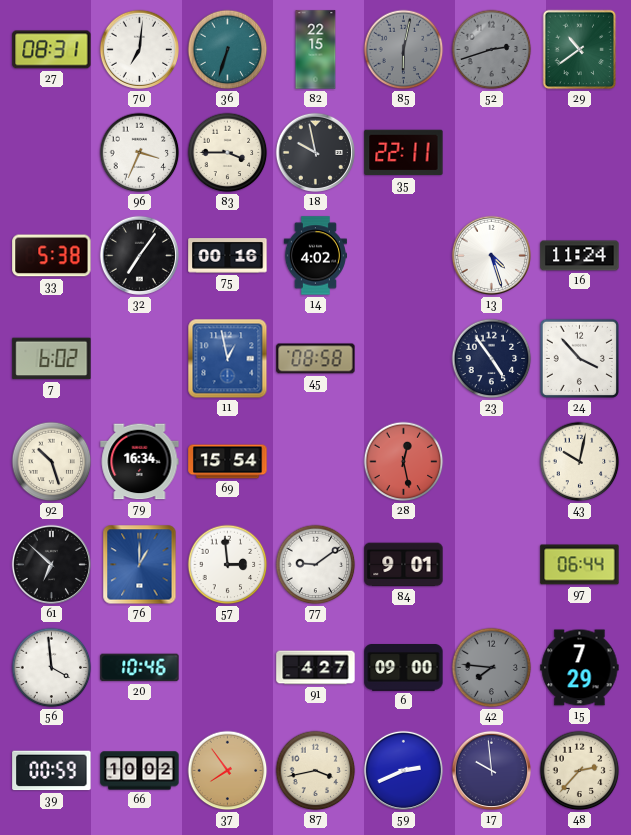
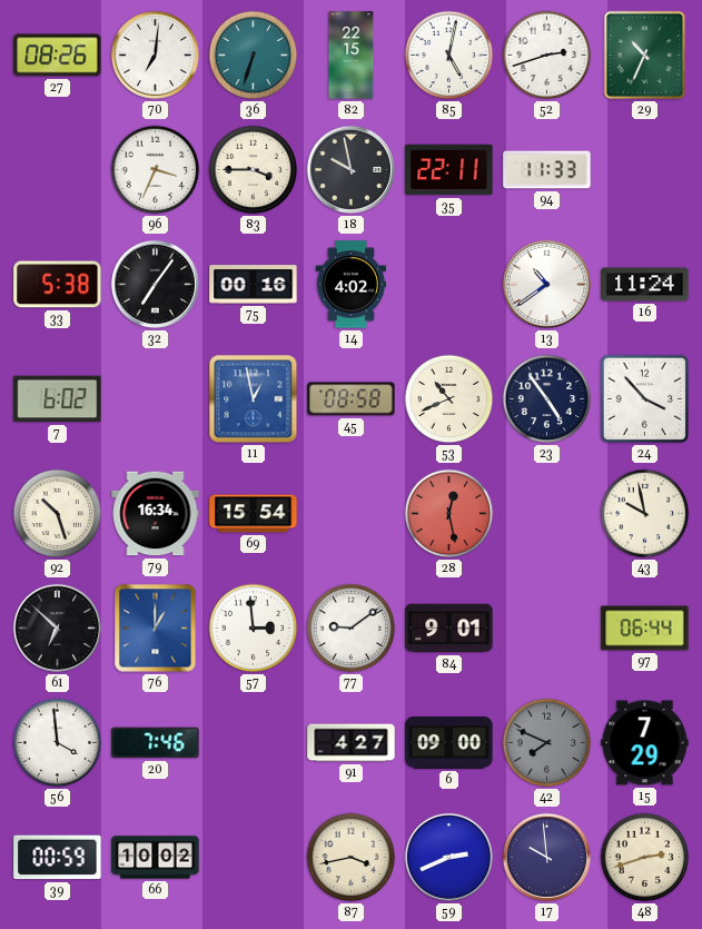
27: 08:31 -> 08:26 (58, 56)
85: 6:02 -> 5:02 (449, 56)
85 dial: grey -> white (449, 56)
52 dial: grey -> white (547, 56)
29: 10:39 -> 10:34 (645, 56)
94: none -> 11:33 (547, 170)
13: 4:27 -> 10:39 (546, 284)
53: none -> 10:41 (449, 399)
43: 10:02 -> 9:58 (645, 514)
20: 10:46 -> 7:46 (156, 743)
42: 7:46 -> 7:49 (547, 743)
37: 7:54 -> none (228, 771)
48: 2:37 -> 2:42 (645, 858)
